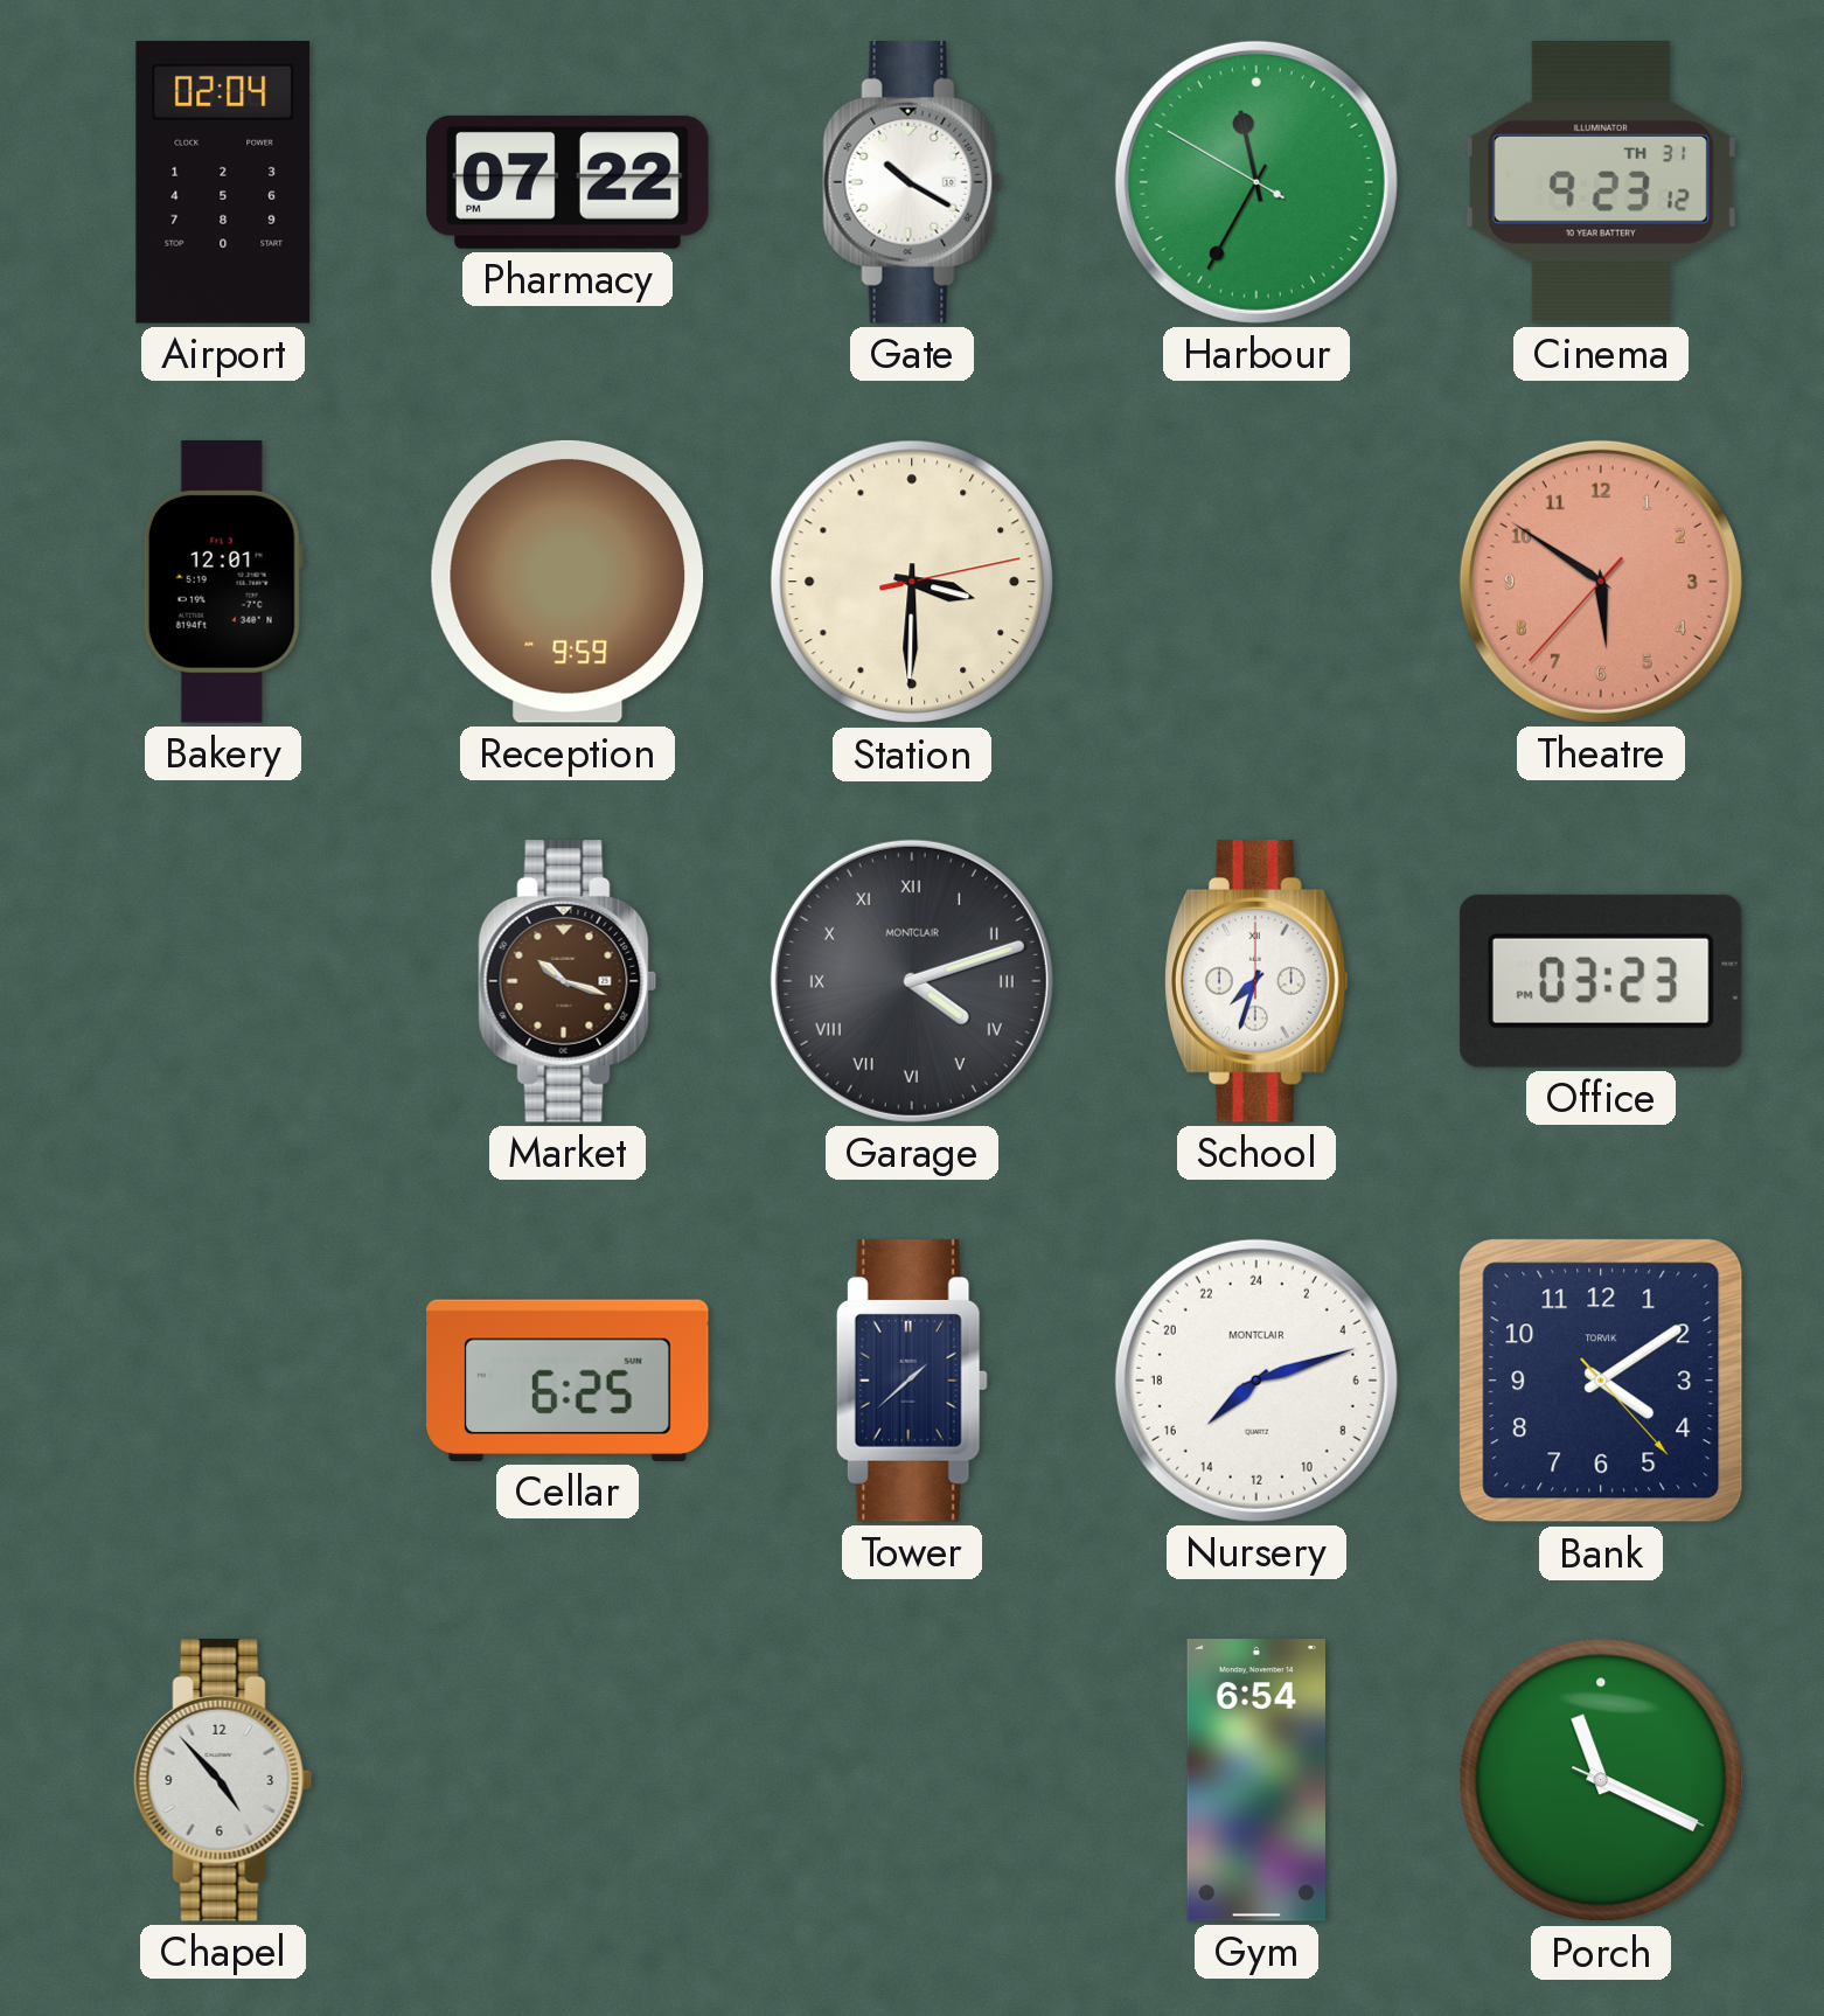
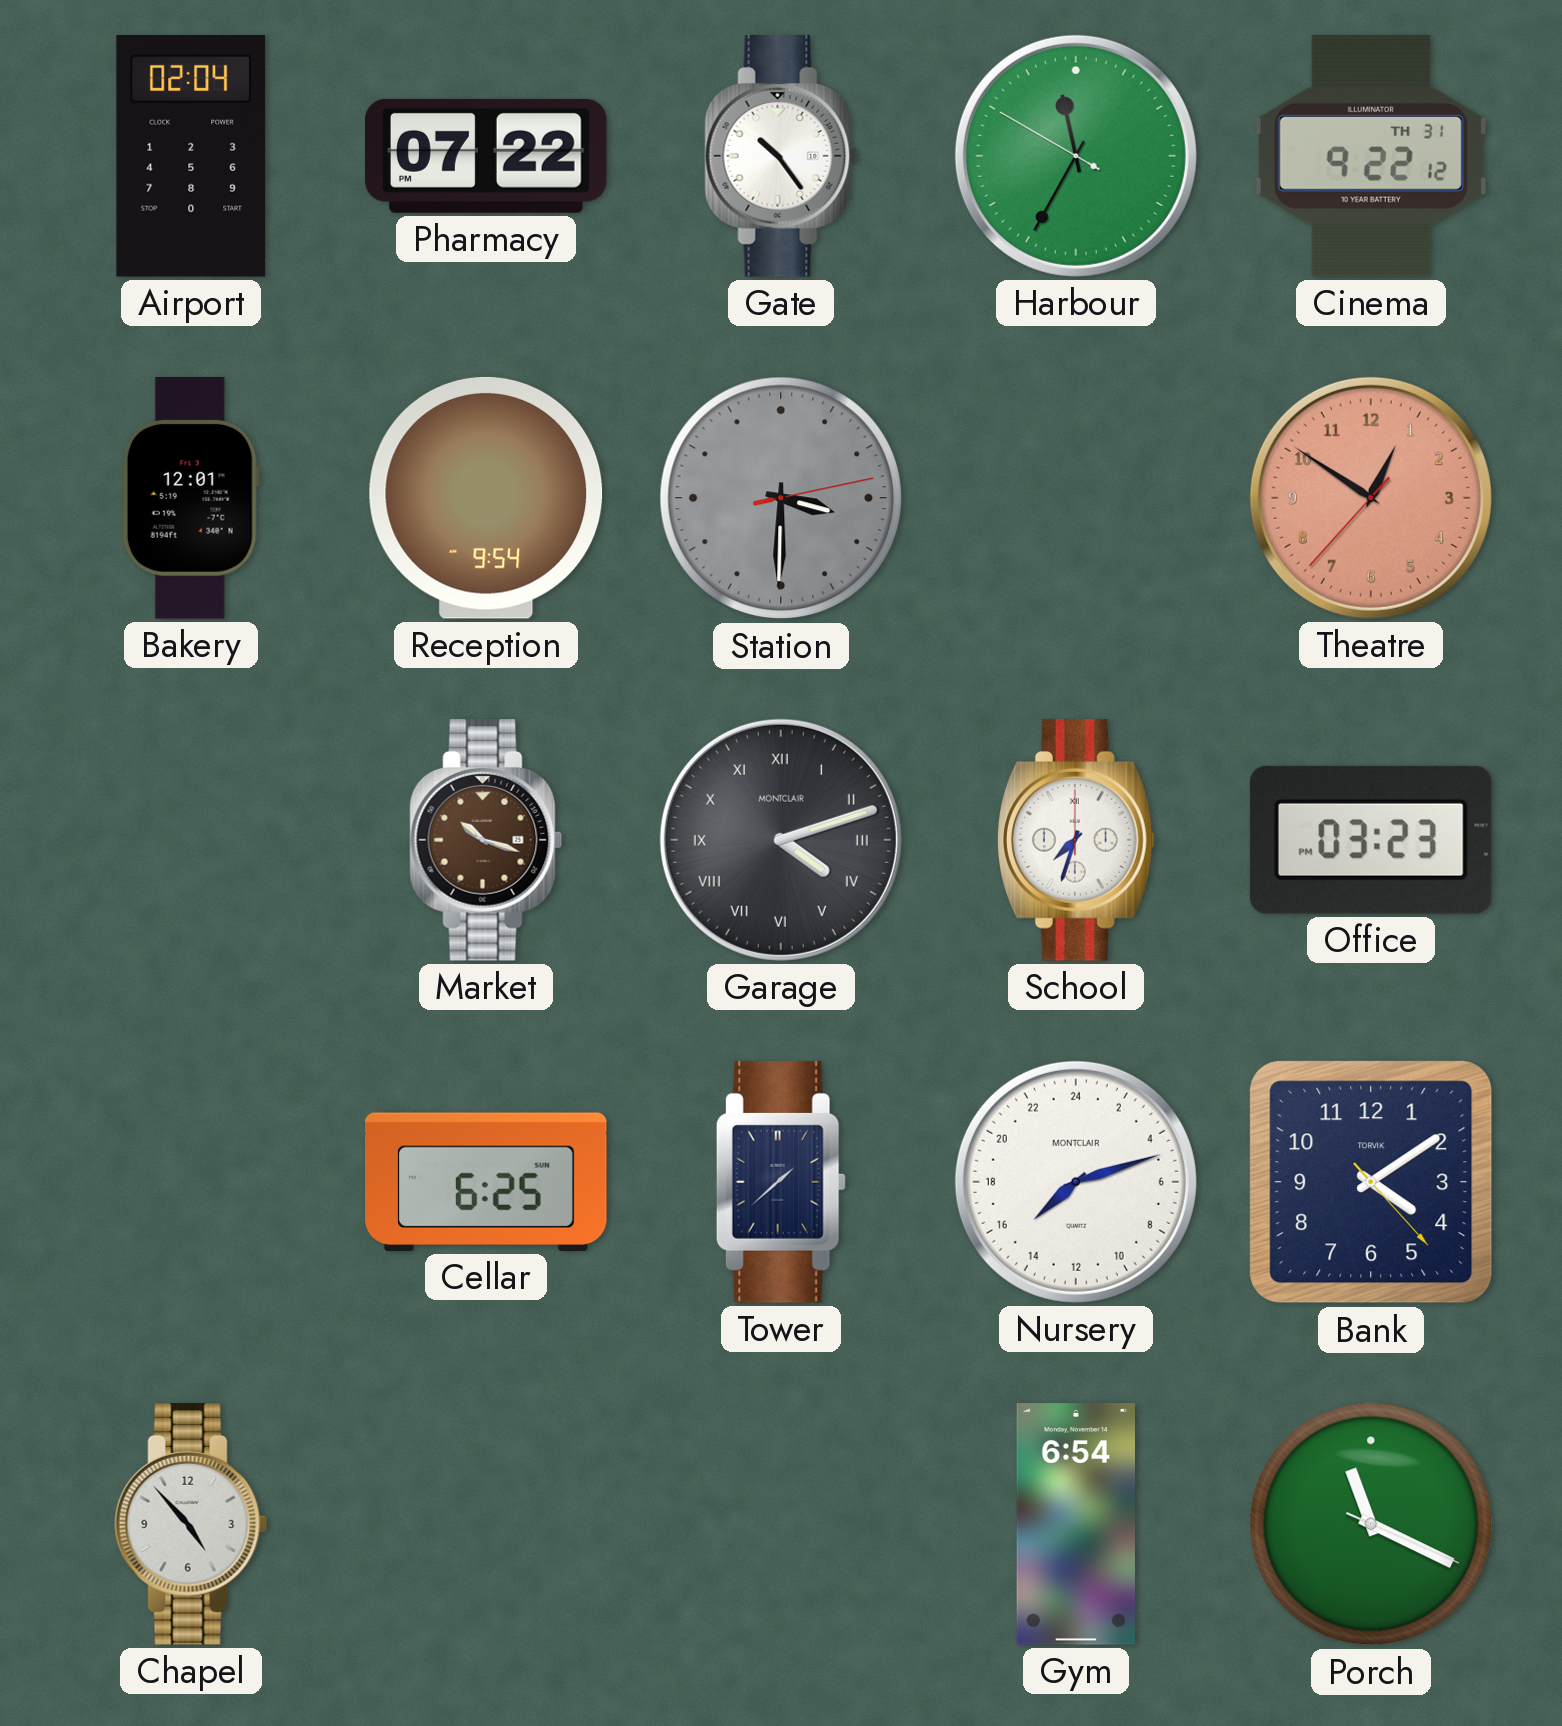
Gate: 10:20 -> 10:24 (781, 157)
Cinema: 9:23 -> 9:22 (1371, 156)
Reception: 9:59 -> 9:54 (486, 498)
Station dial: cream -> grey (781, 498)
Theatre: 5:50 -> 12:50 (1371, 498)
